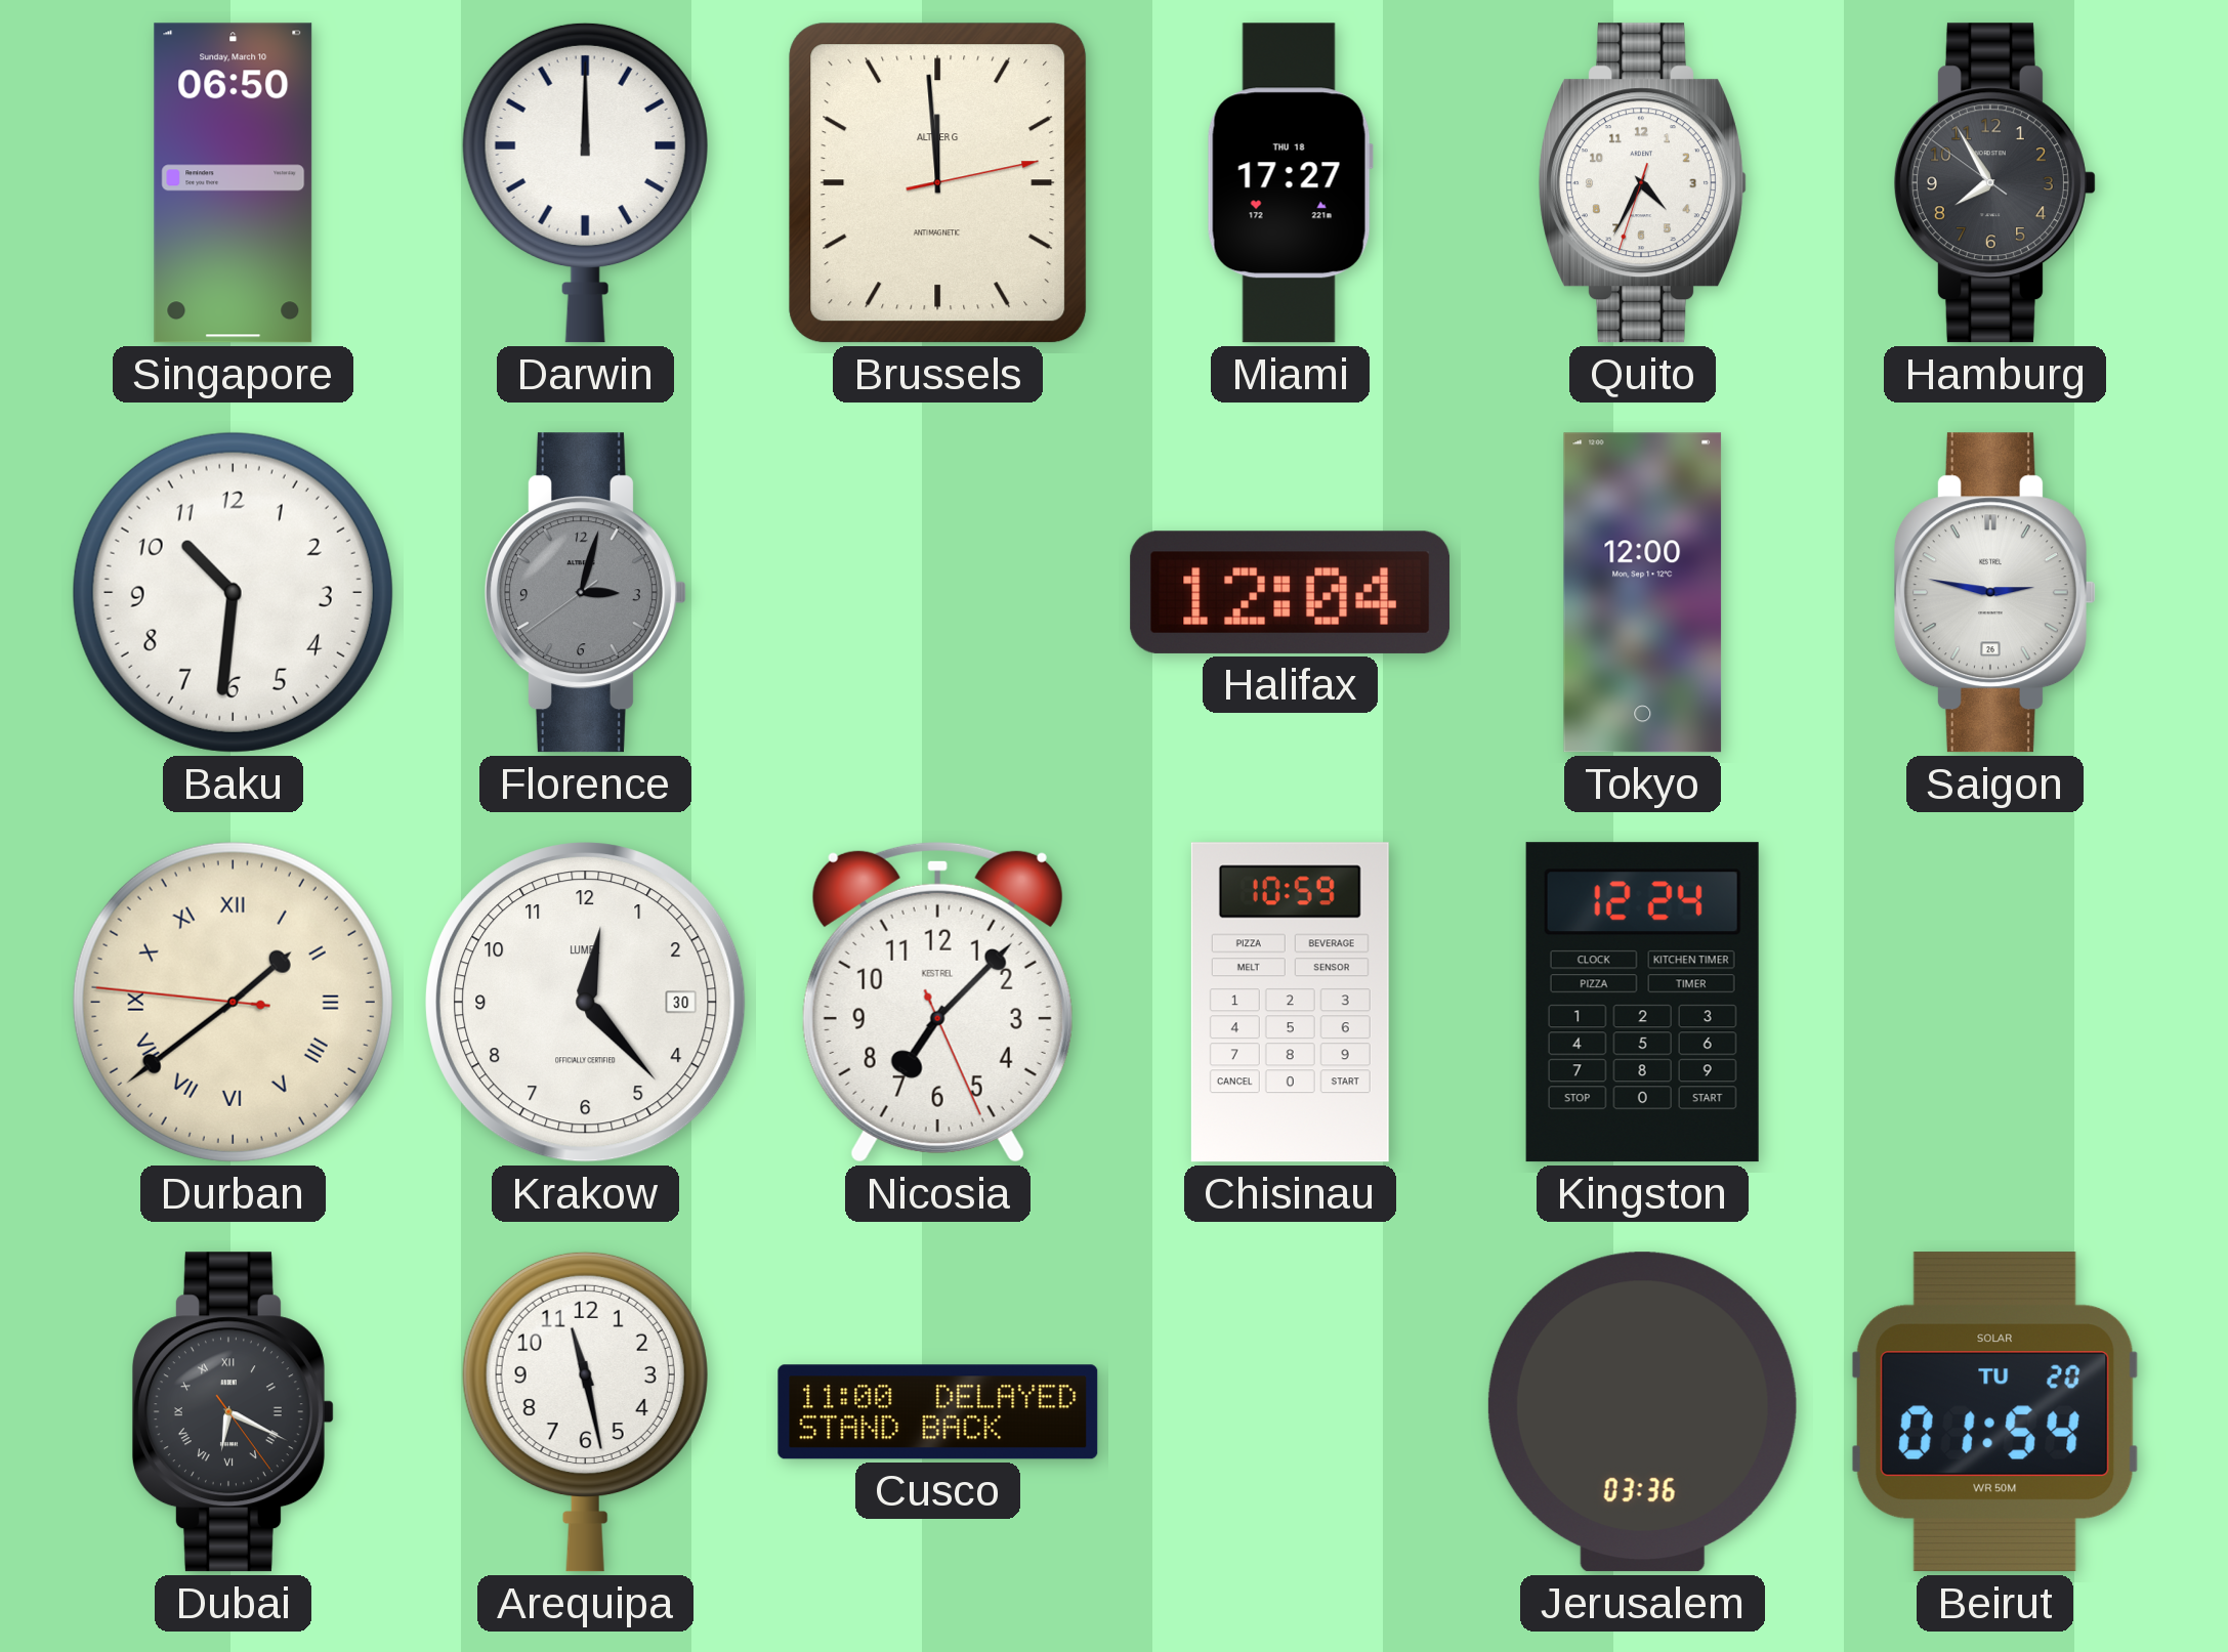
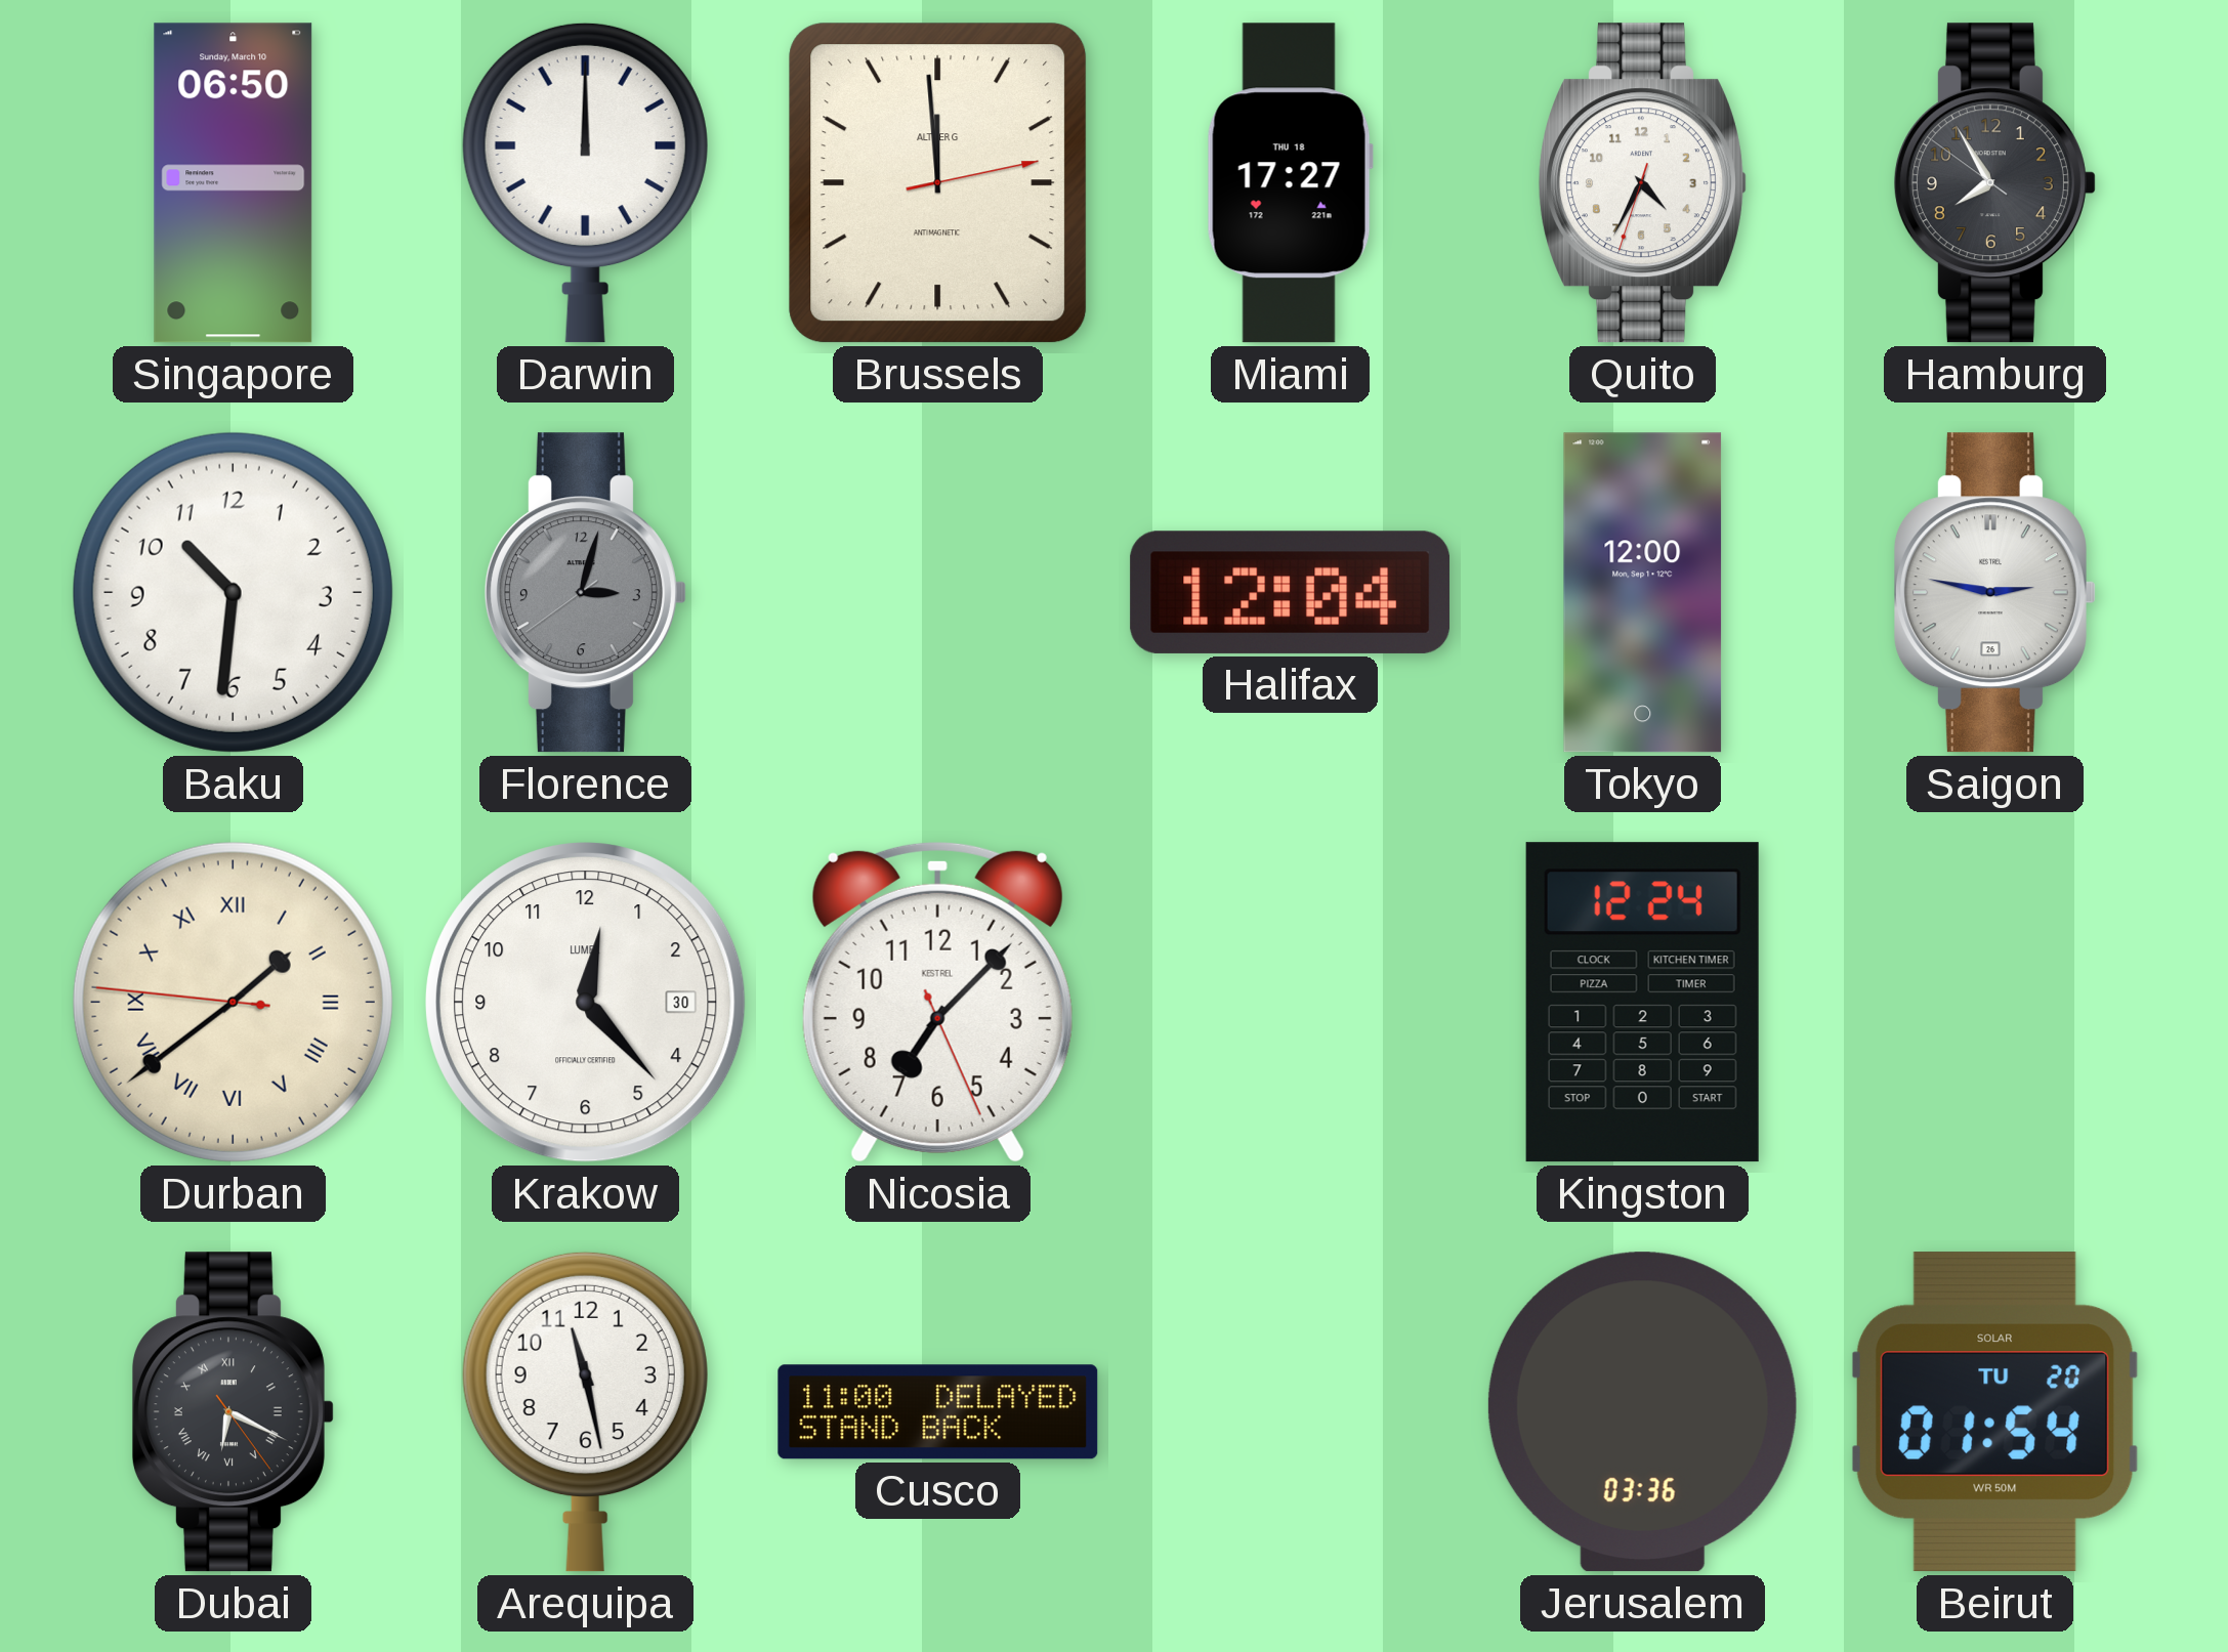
Chisinau: 10:59 -> none (1290, 1003)
